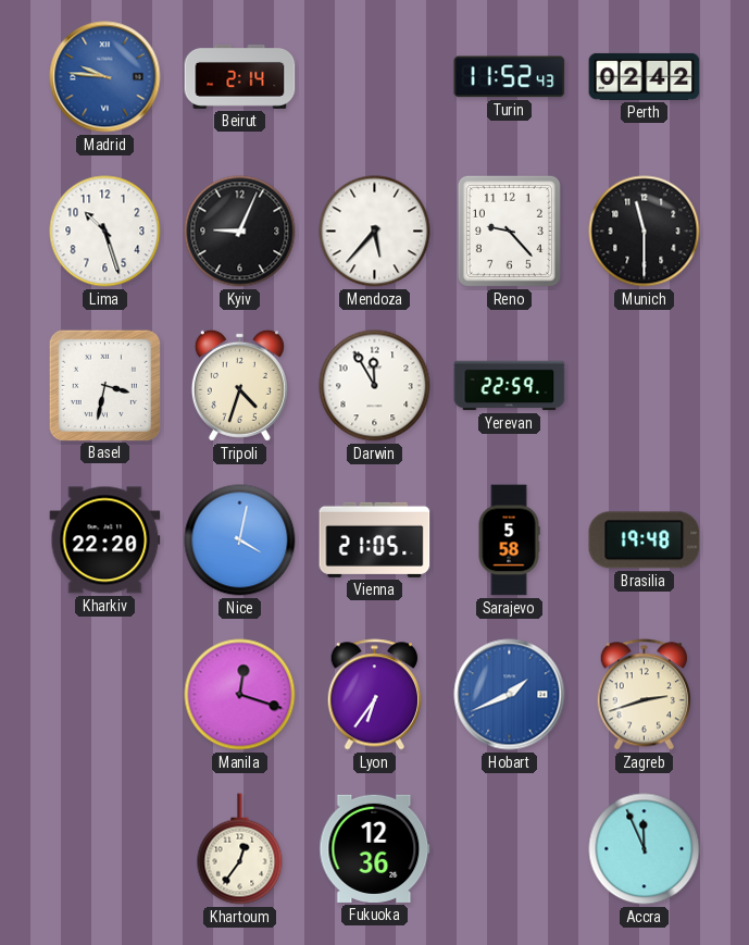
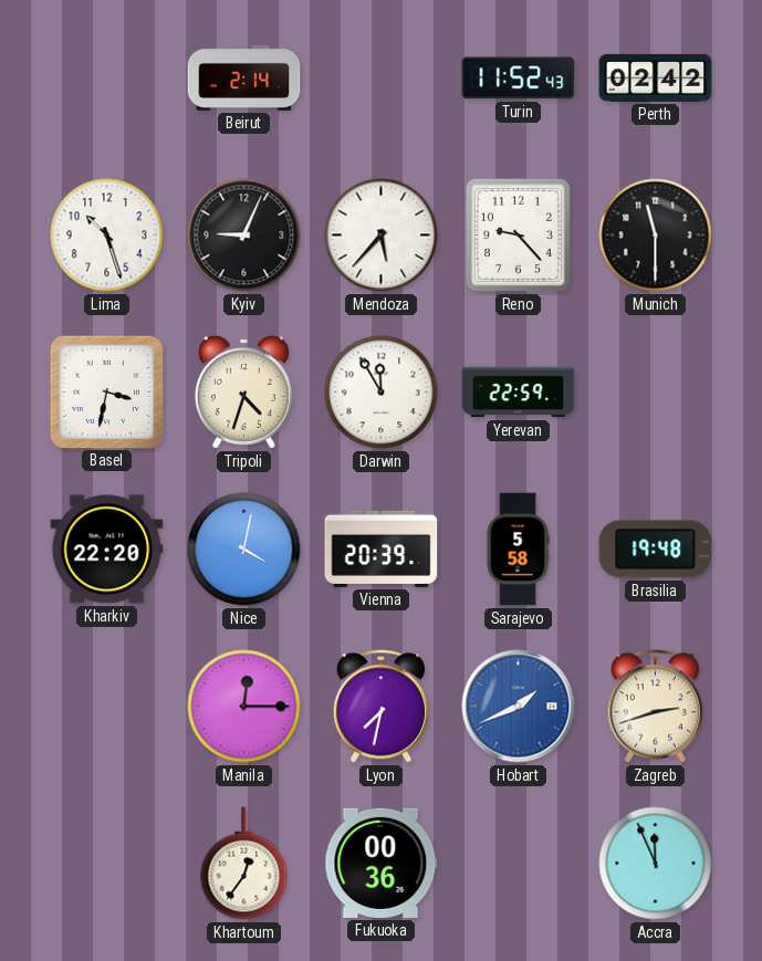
Madrid: 9:46 -> none (105, 77)
Vienna: 21:05 -> 20:39 (382, 549)
Manila: 12:18 -> 12:15 (244, 707)
Lyon: 6:36 -> 7:32 (380, 707)
Fukuoka: 12:36 -> 00:36 (382, 863)
